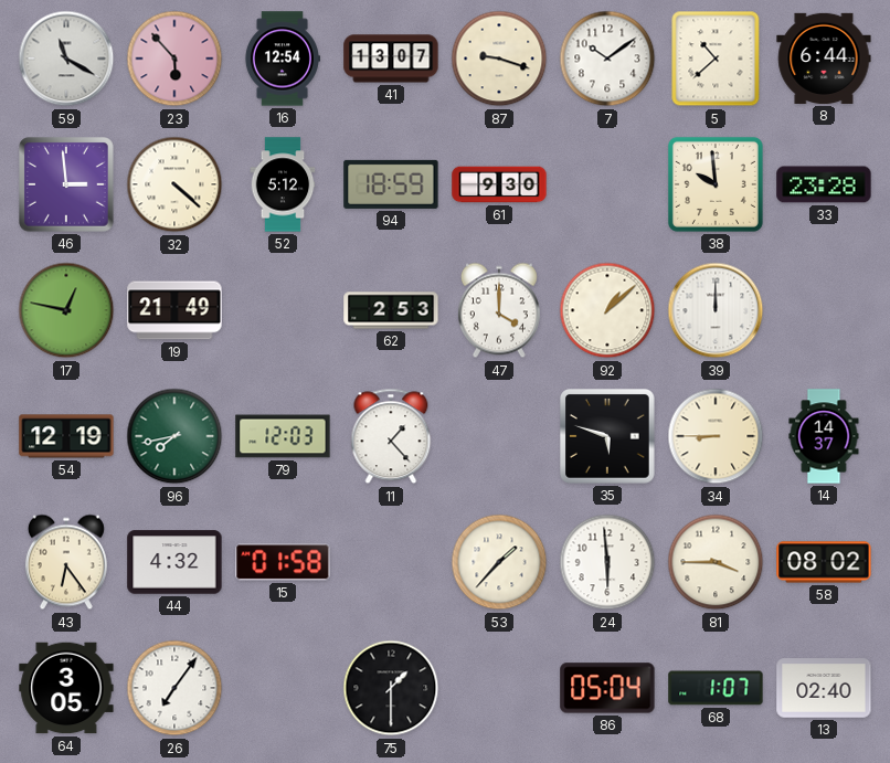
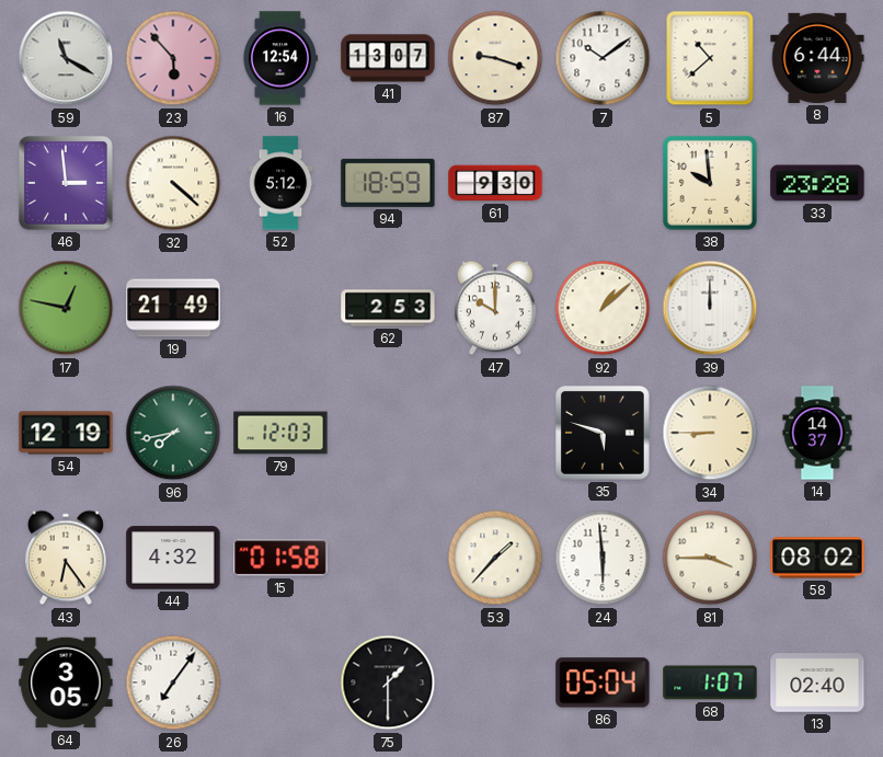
47: 4:00 -> 10:00 (495, 308)
11: 1:23 -> none (391, 436)
